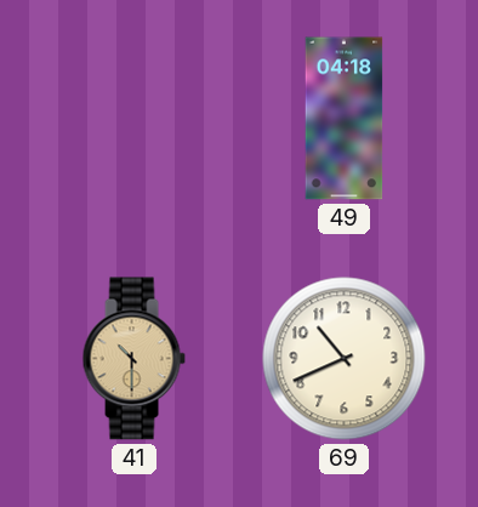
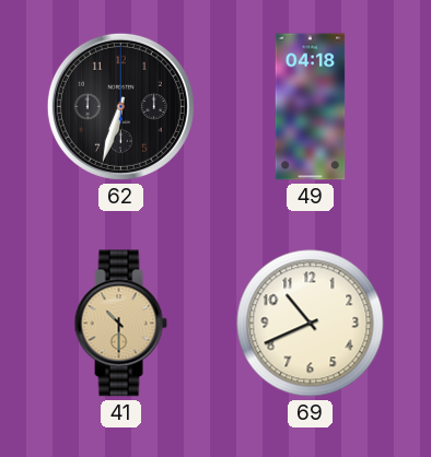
62: none -> 6:33 (120, 106)
